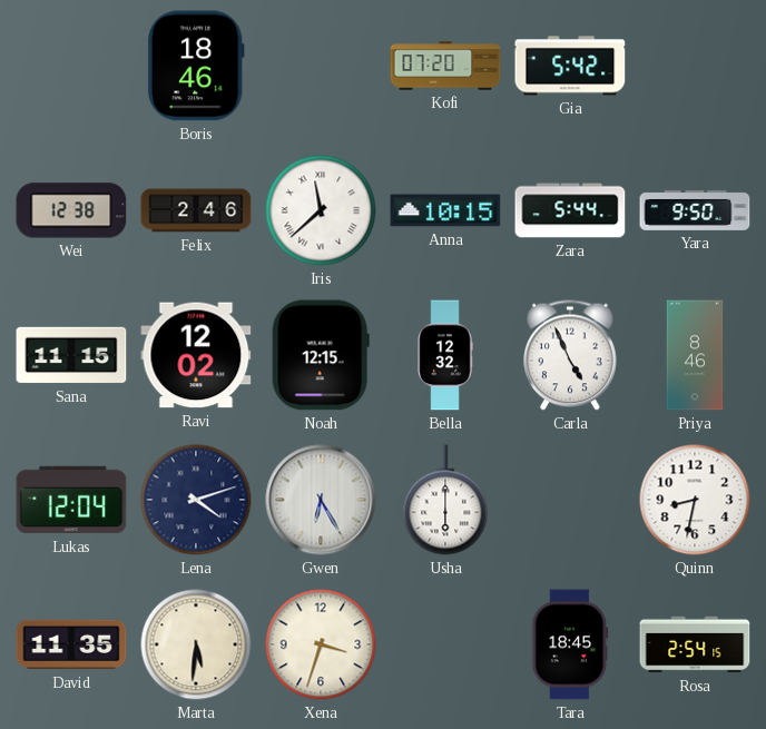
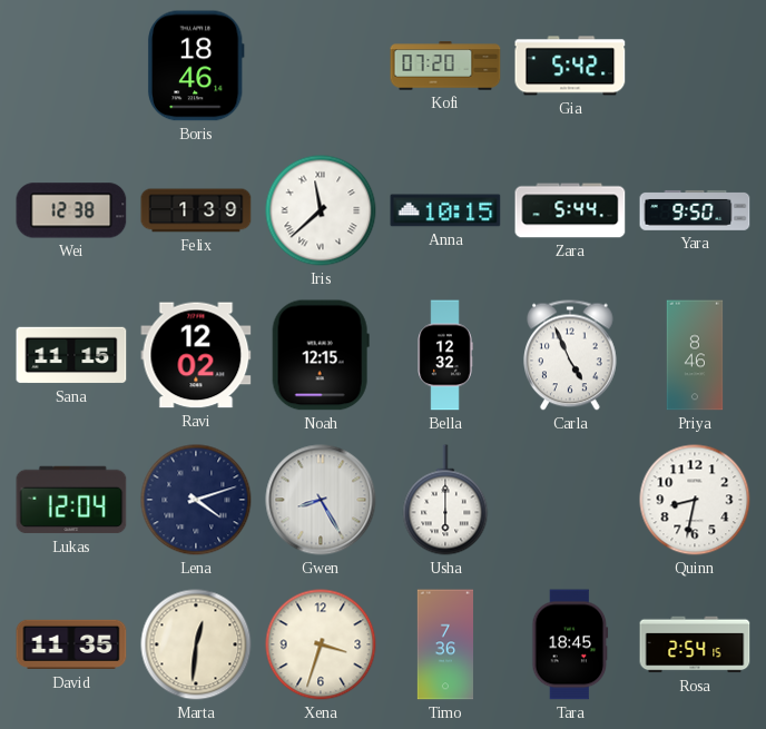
Felix: 2:46 -> 1:39 (196, 210)
Gwen: 6:25 -> 8:25 (321, 500)
Marta: 5:31 -> 12:31 (196, 644)
Timo: none -> 7:36 (444, 644)
